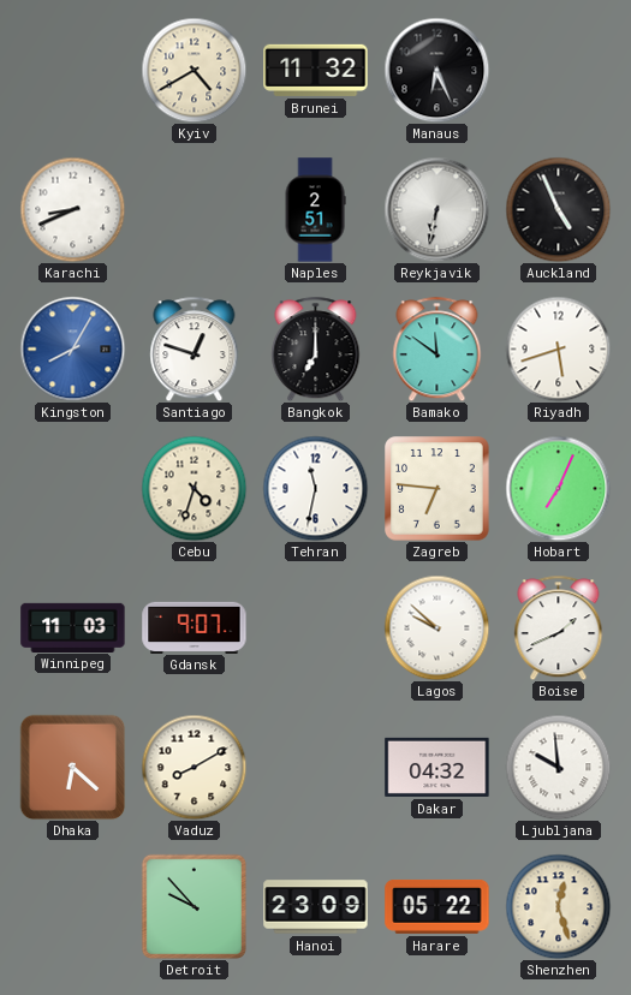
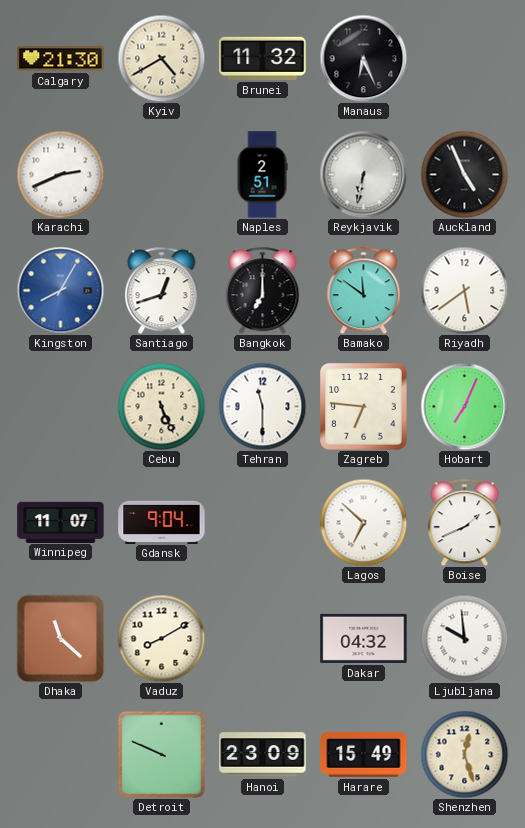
Calgary: none -> 21:30 (61, 59)
Karachi: 8:41 -> 2:41 (60, 174)
Santiago: 12:48 -> 12:42 (162, 290)
Riyadh: 5:42 -> 5:39 (464, 290)
Cebu: 4:33 -> 5:26 (161, 406)
Tehran: 11:32 -> 11:30 (262, 406)
Winnipeg: 11:03 -> 11:07 (61, 522)
Gdansk: 9:07 -> 9:04 (162, 522)
Lagos: 9:52 -> 6:52 (363, 522)
Dhaka: 6:22 -> 11:22 (60, 638)
Detroit: 9:53 -> 9:49 (161, 754)
Harare: 05:22 -> 15:49 (364, 754)
